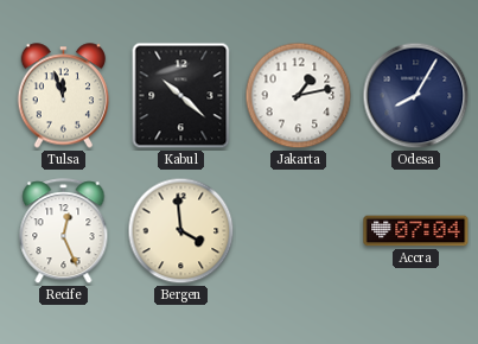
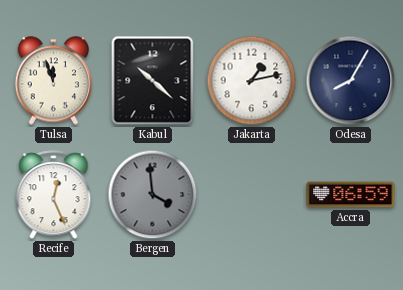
Bergen dial: cream -> grey (153, 195)
Accra: 07:04 -> 06:59 (351, 195)
